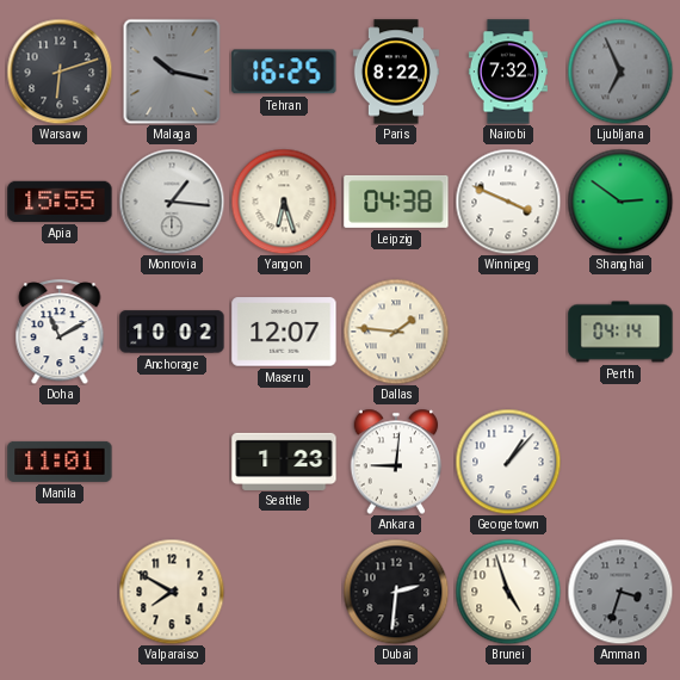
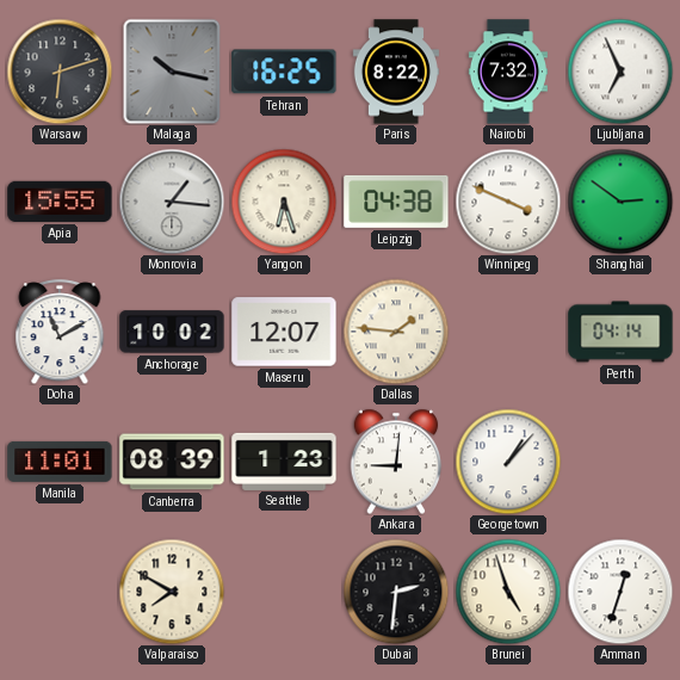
Ljubljana dial: grey -> white (620, 72)
Canberra: none -> 08:39 (172, 462)
Amman: 3:33 -> 12:33 (620, 592)
Amman dial: grey -> white (620, 592)
